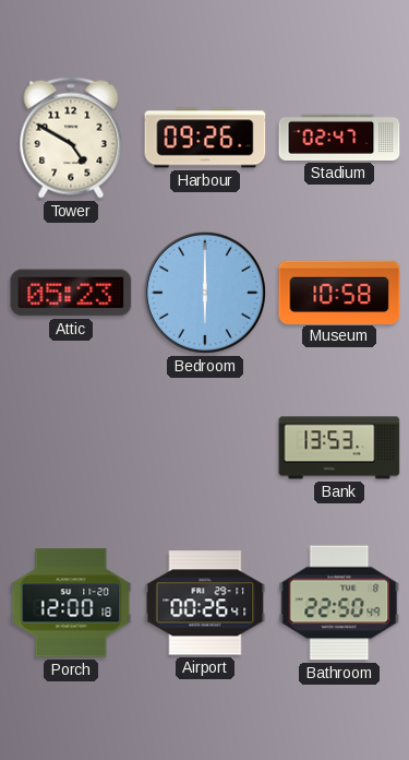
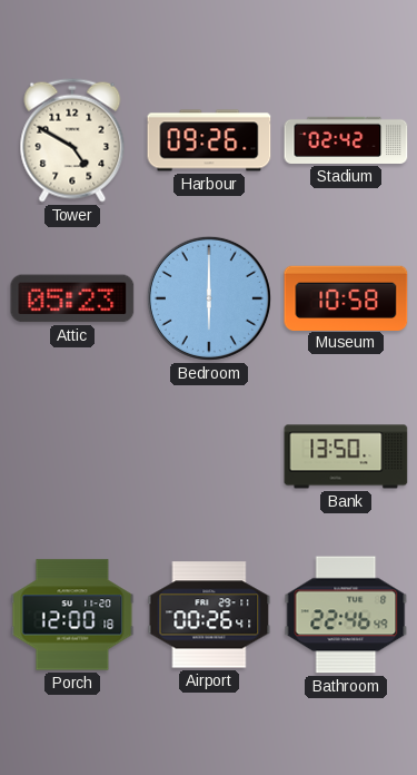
Stadium: 02:47 -> 02:42 (346, 140)
Bank: 13:53 -> 13:50 (346, 457)
Bathroom: 22:50 -> 22:46 (346, 615)
